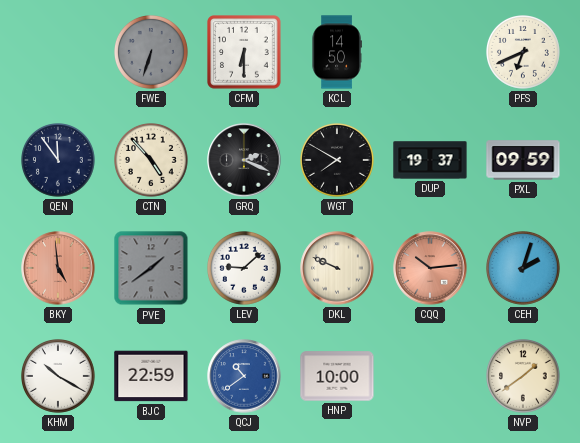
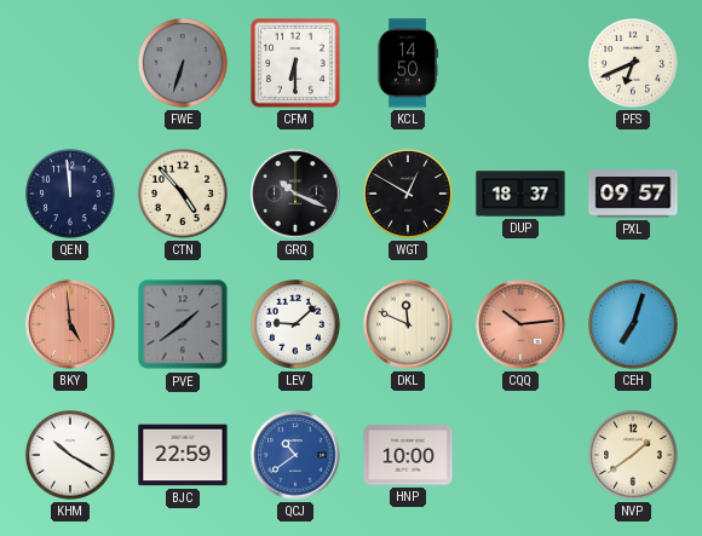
QEN: 11:54 -> 11:59 (71, 195)
GRQ: 2:19 -> 10:19 (295, 194)
WGT: 7:50 -> 12:50 (409, 195)
DUP: 19:37 -> 18:37 (520, 194)
PXL: 09:59 -> 09:57 (633, 194)
DKL: 9:49 -> 11:49 (408, 324)
CEH: 2:03 -> 7:03 (634, 325)
